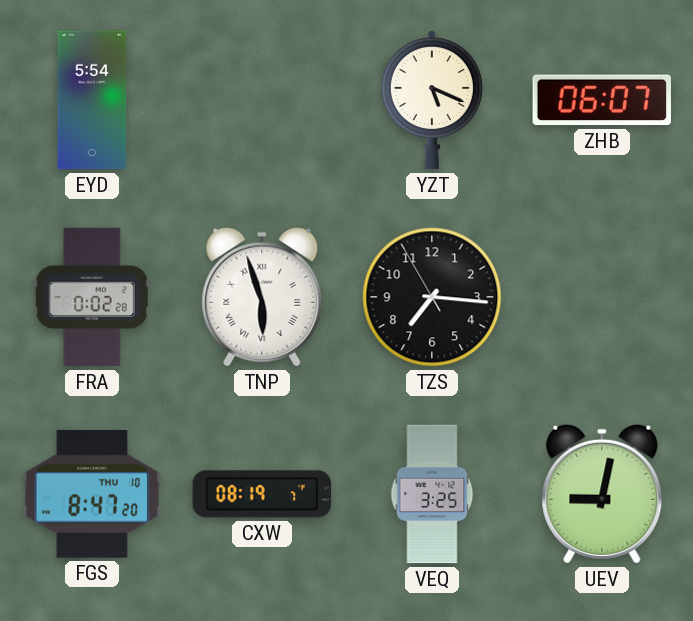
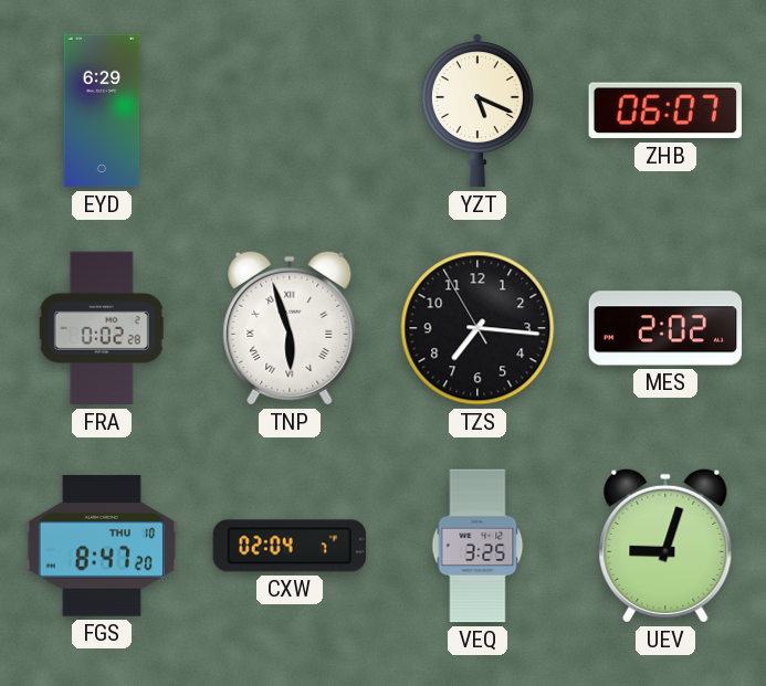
EYD: 5:54 -> 6:29 (102, 110)
MES: none -> 2:02 (665, 328)
CXW: 08:19 -> 02:04 (290, 546)
UEV: 9:02 -> 9:03 (665, 546)
